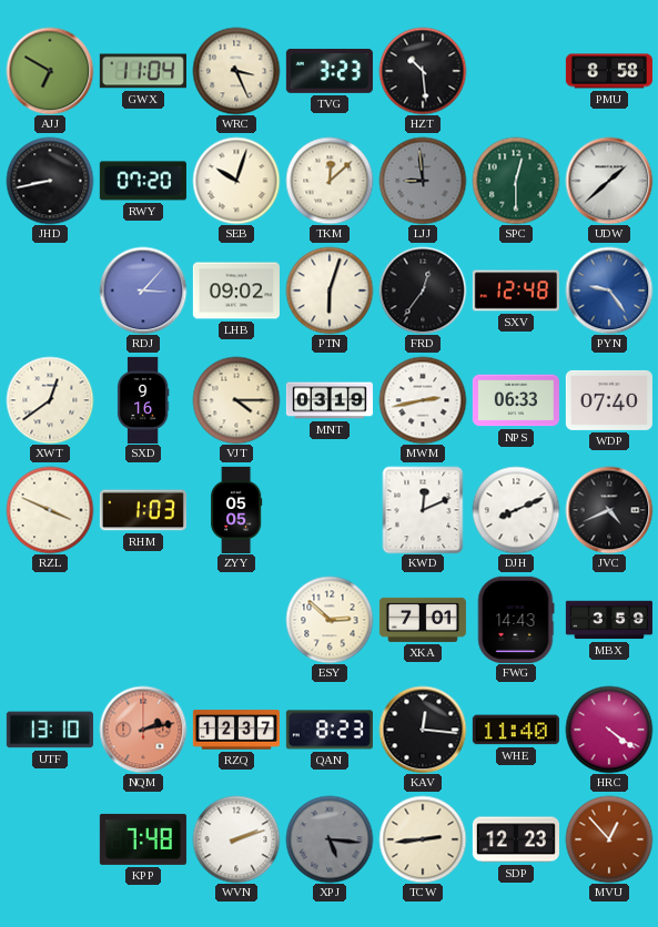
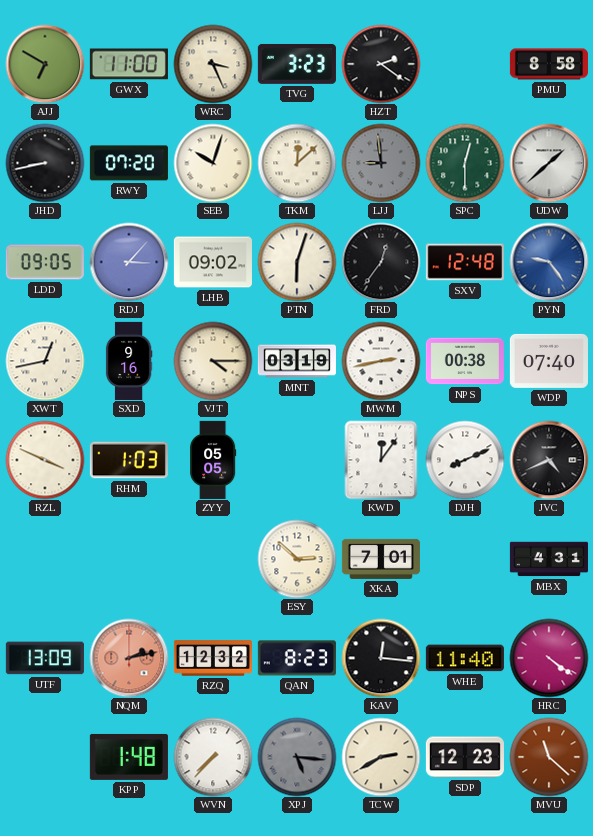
GWX: 11:04 -> 11:00 (129, 64)
HZT: 10:29 -> 2:21 (381, 64)
LDD: none -> 09:05 (45, 262)
XWT: 12:39 -> 12:43 (45, 361)
NPS: 06:33 -> 00:38 (465, 361)
KWD: 12:11 -> 12:06 (381, 460)
FWG: 14:43 -> none (516, 620)
MBX: 3:59 -> 4:31 (549, 559)
UTF: 13:10 -> 13:09 (45, 658)
RZQ: 12:37 -> 12:32 (213, 658)
KPP: 7:48 -> 1:48 (129, 757)
WVN: 2:12 -> 7:37 (213, 757)
TCW: 2:44 -> 2:40 (381, 757)
MVU: 12:53 -> 11:22 (549, 757)
